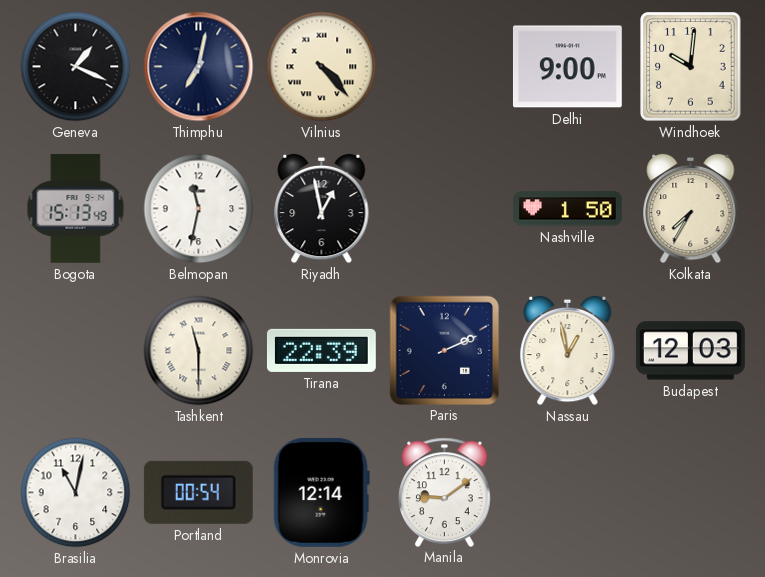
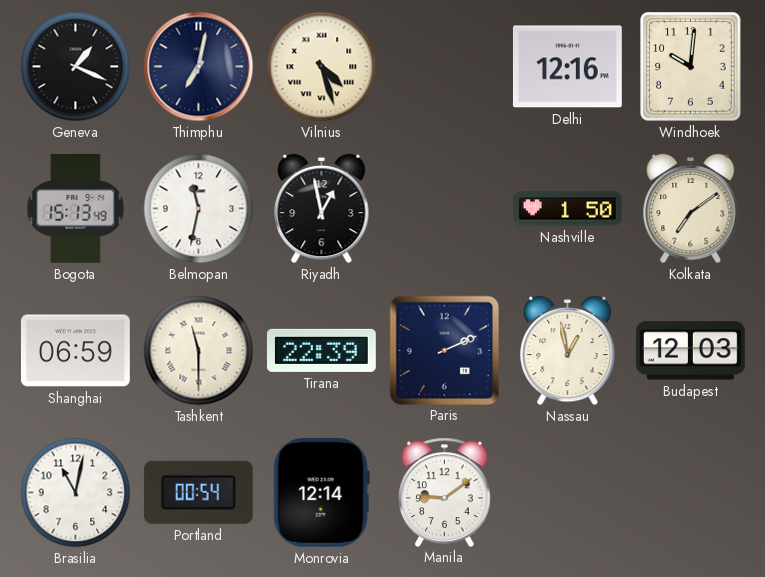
Vilnius: 4:23 -> 4:27 (322, 67)
Delhi: 9:00 -> 12:16 (567, 67)
Kolkata: 7:35 -> 7:09 (691, 209)
Shanghai: none -> 06:59 (75, 351)
